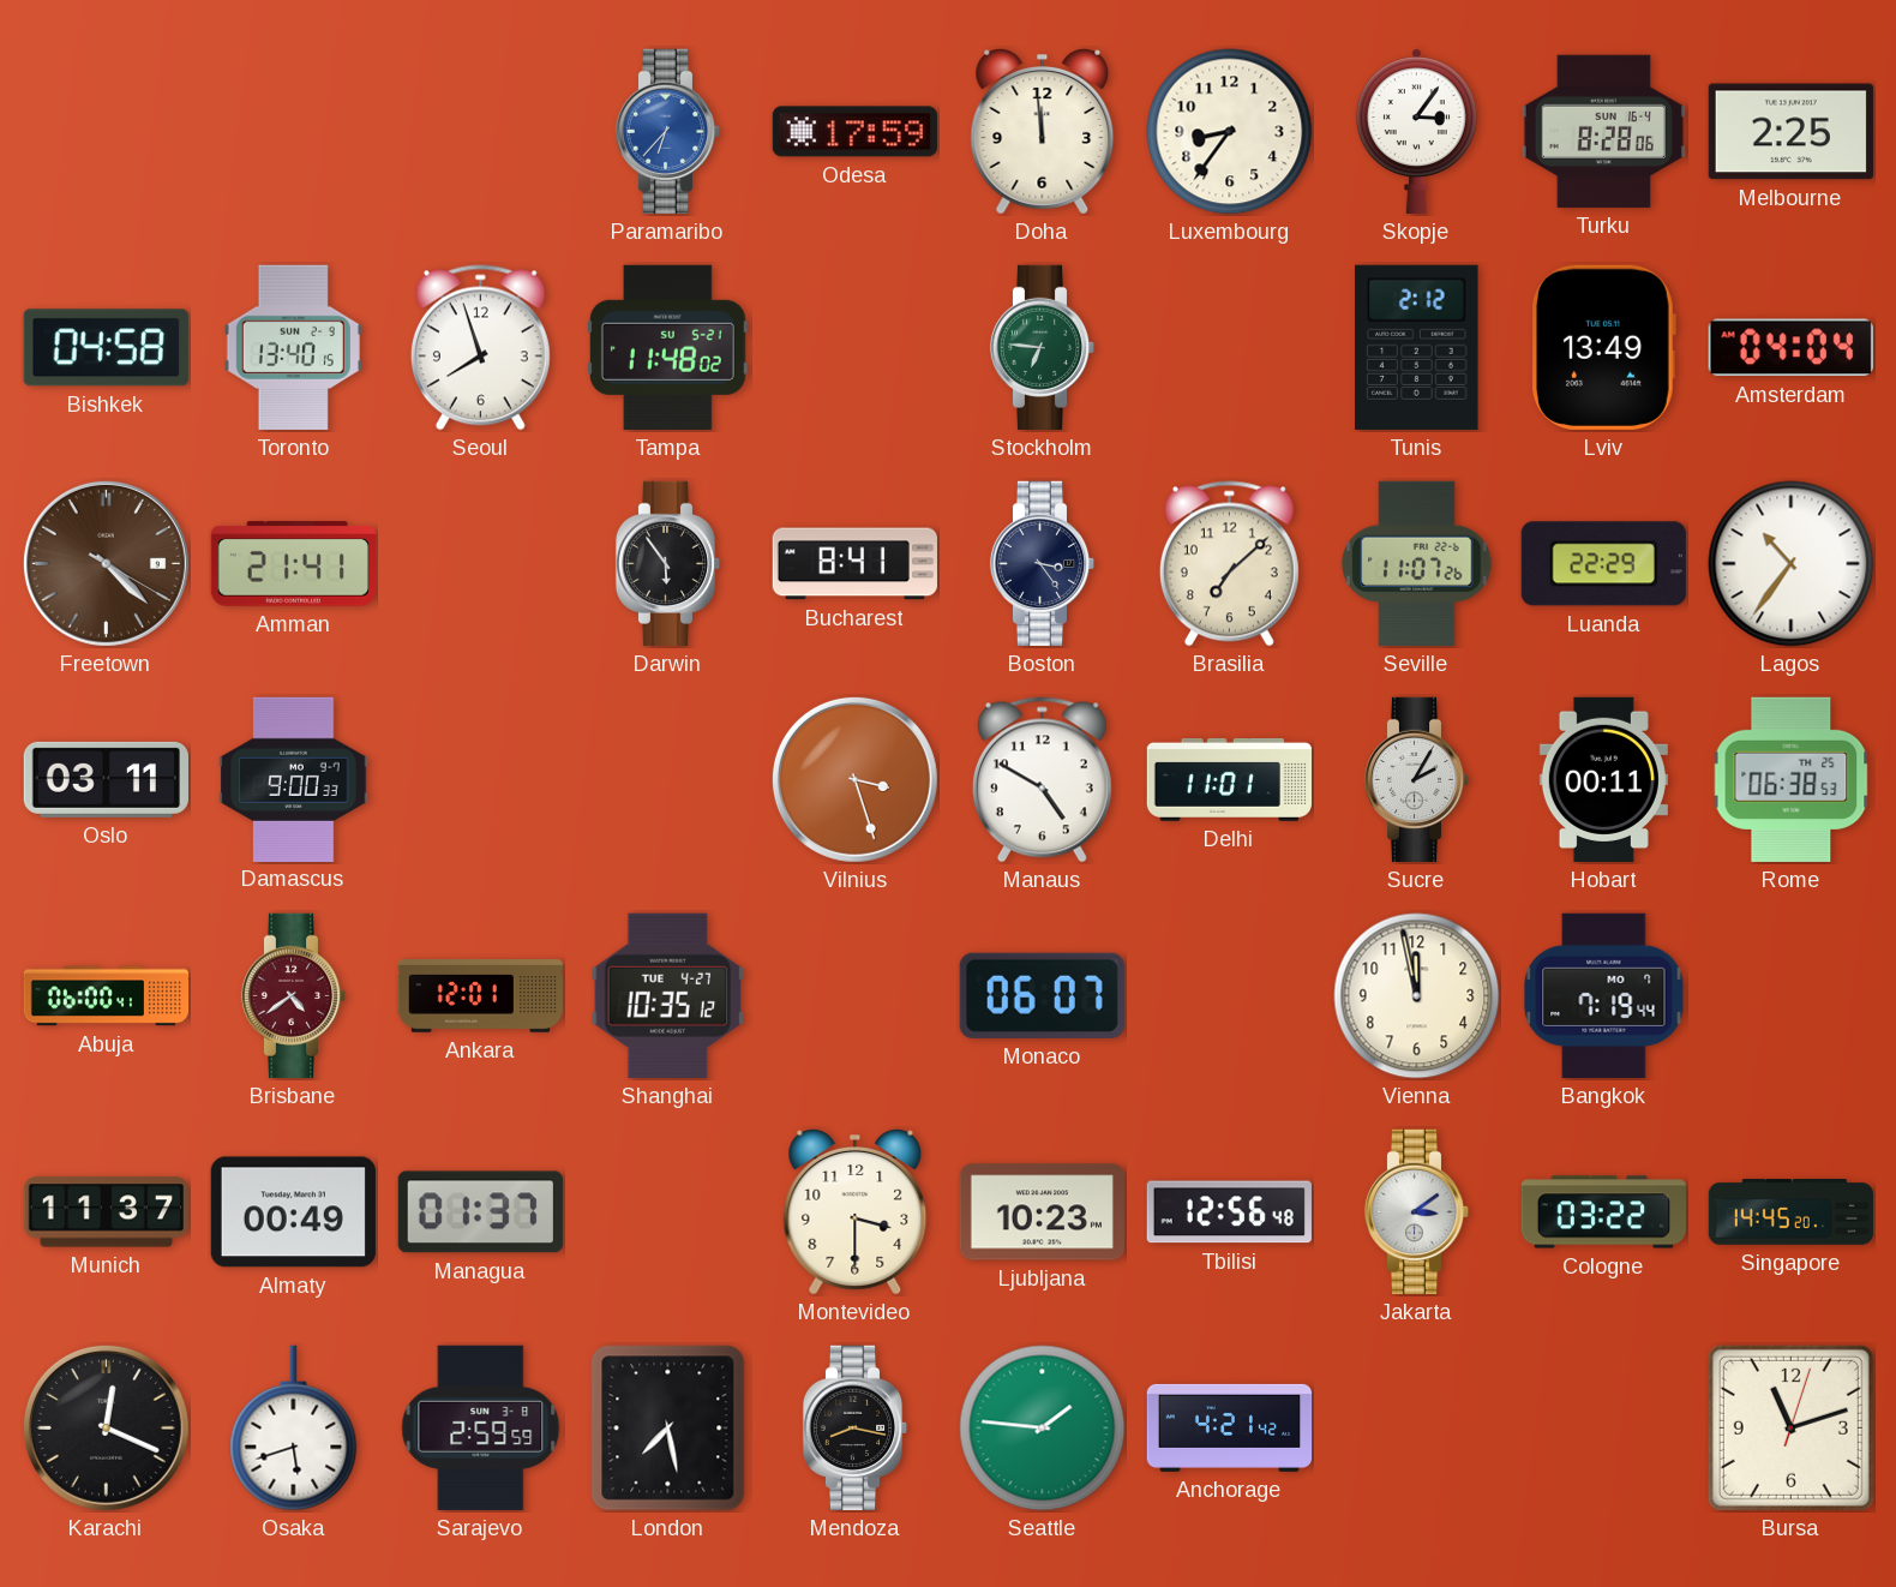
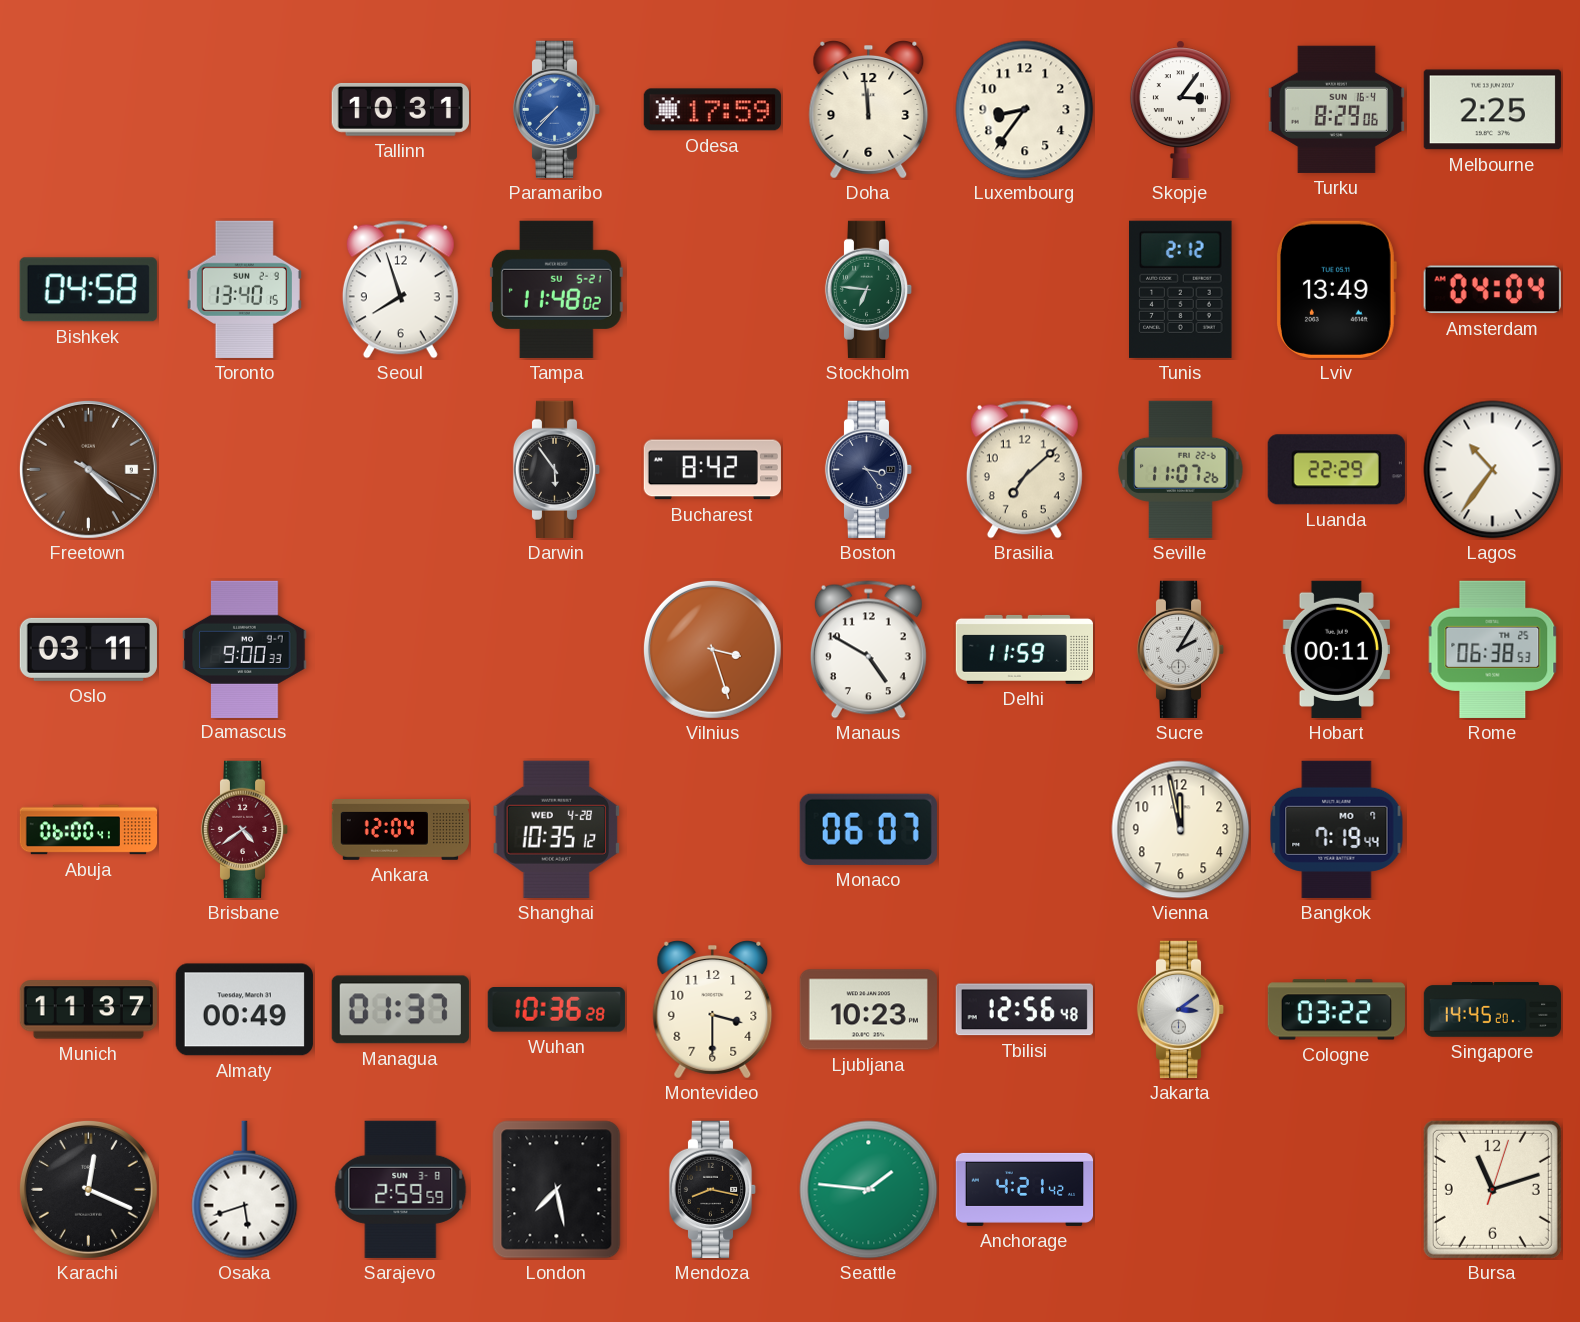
Tallinn: none -> 10:31 (400, 109)
Paramaribo: 6:37 -> 7:37 (557, 109)
Turku: 8:28 -> 8:29 (1336, 109)
Amman: 21:41 -> none (293, 564)
Bucharest: 8:41 -> 8:42 (712, 470)
Delhi: 11:01 -> 11:59 (1024, 649)
Ankara: 12:01 -> 12:04 (401, 830)
Shanghai date: TUE 4-27 -> WED 4-28 (556, 829)
Wuhan: none -> 10:36 (556, 1010)
